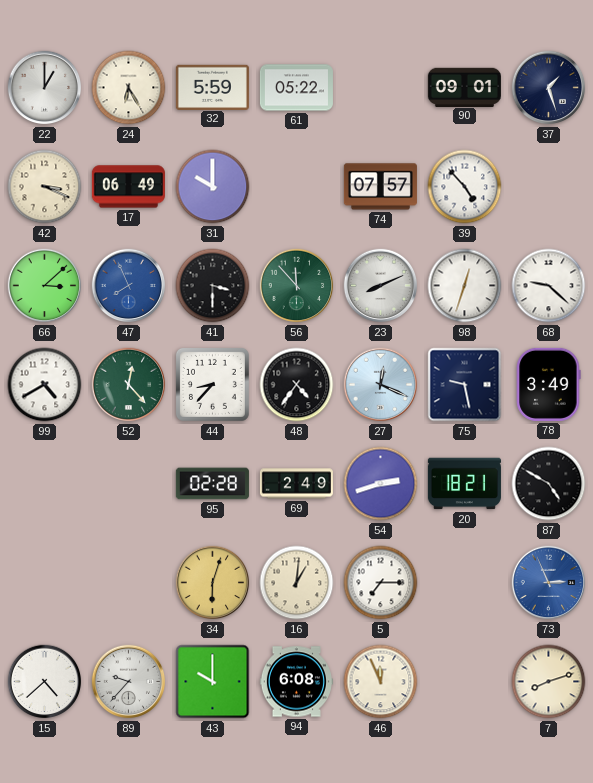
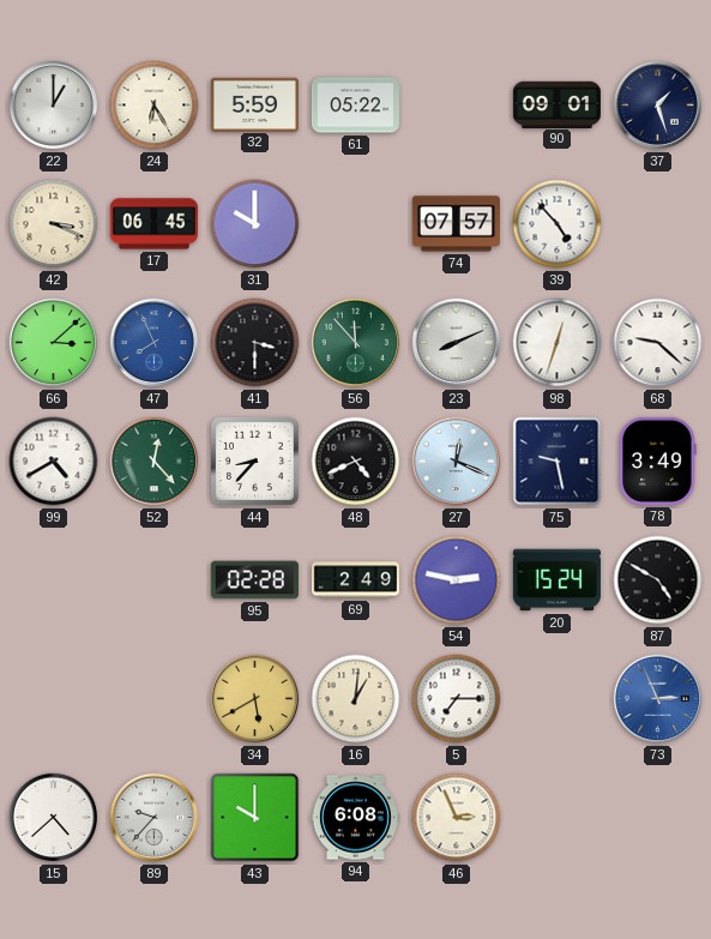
17: 06:49 -> 06:45 (153, 224)
48: 4:36 -> 4:41 (356, 462)
54: 2:42 -> 2:47 (457, 580)
20: 18:21 -> 15:24 (556, 580)
34: 6:03 -> 5:40 (255, 699)
46: 11:56 -> 2:56 (457, 818)
7: 8:12 -> none (549, 682)
